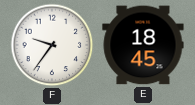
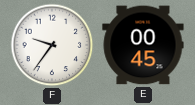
E: 18:45 -> 00:45 (143, 45)
